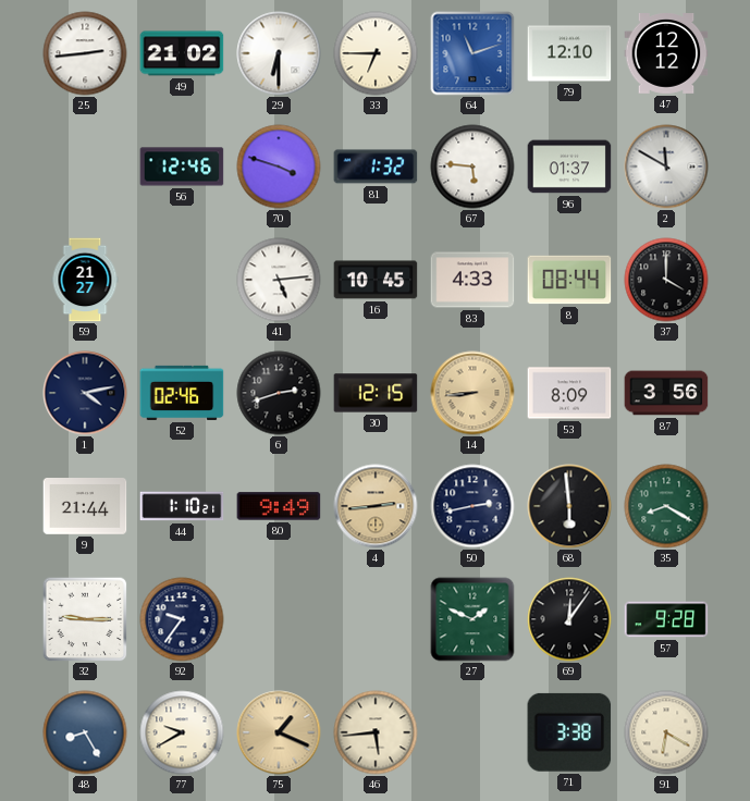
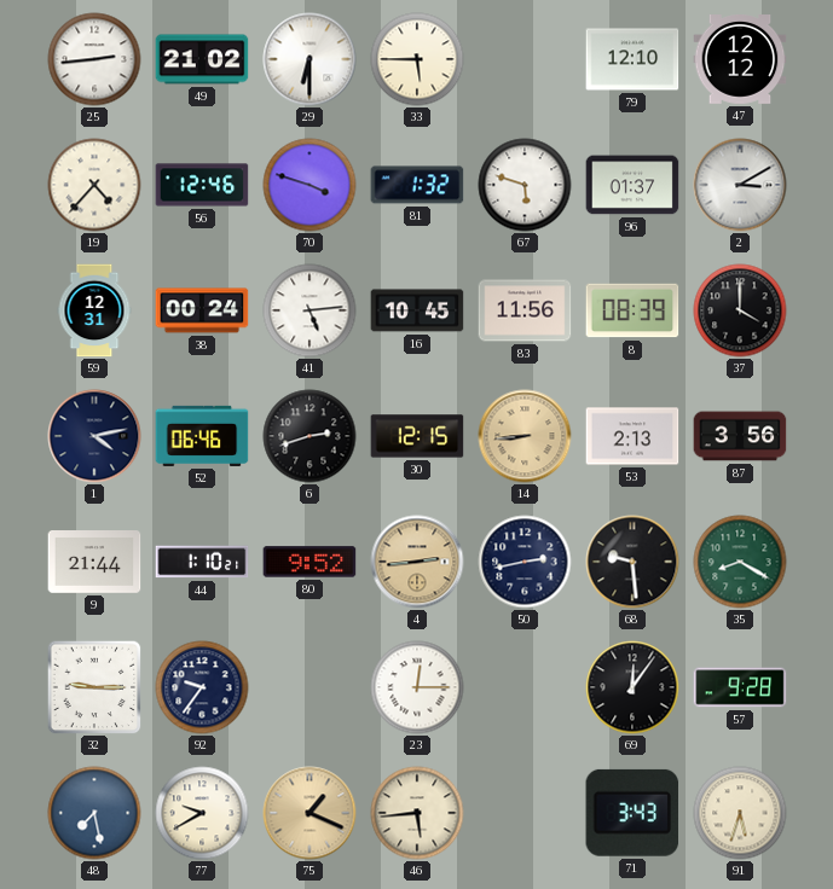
33: 6:45 -> 5:45 (417, 59)
64: 11:12 -> none (472, 53)
19: none -> 4:37 (94, 185)
67: 5:46 -> 5:48 (525, 185)
2: 11:50 -> 3:10 (740, 185)
59: 21:27 -> 12:31 (94, 310)
38: none -> 00:24 (202, 310)
83: 4:33 -> 11:56 (525, 310)
8: 08:44 -> 08:39 (632, 310)
52: 02:46 -> 06:46 (202, 436)
53: 8:09 -> 2:13 (632, 436)
80: 9:49 -> 9:52 (310, 562)
68: 5:59 -> 9:29 (632, 562)
23: none -> 12:15 (417, 687)
27: 1:49 -> none (472, 619)
48: 8:25 -> 7:28 (94, 813)
71: 3:38 -> 3:43 (632, 813)
91: 6:20 -> 5:33 (740, 813)
